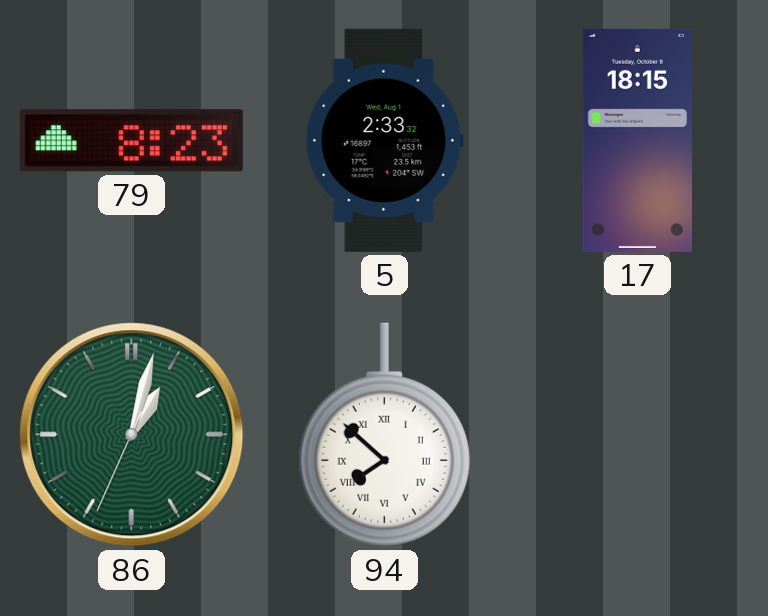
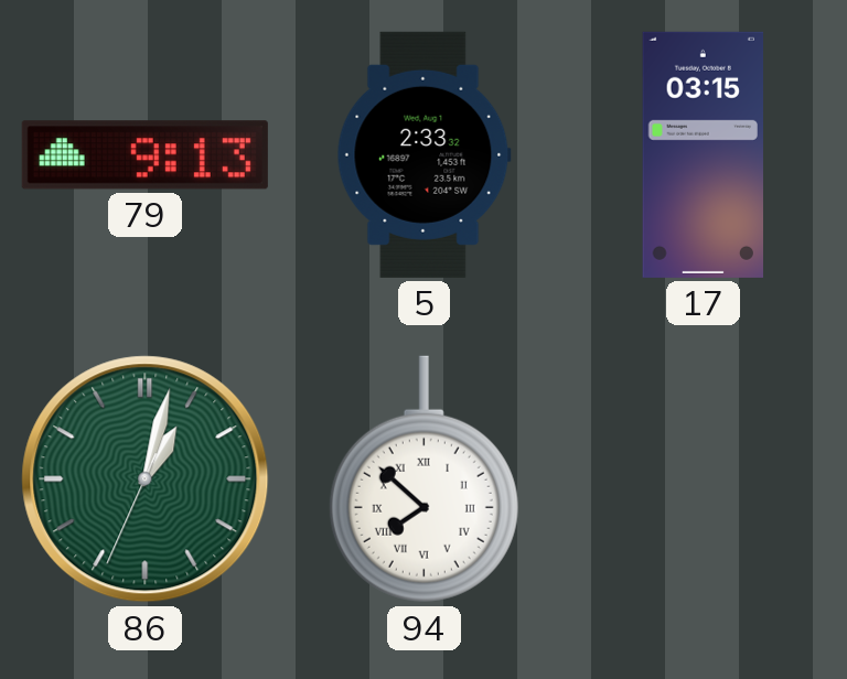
79: 8:23 -> 9:13 (144, 155)
17: 18:15 -> 03:15 (703, 154)
